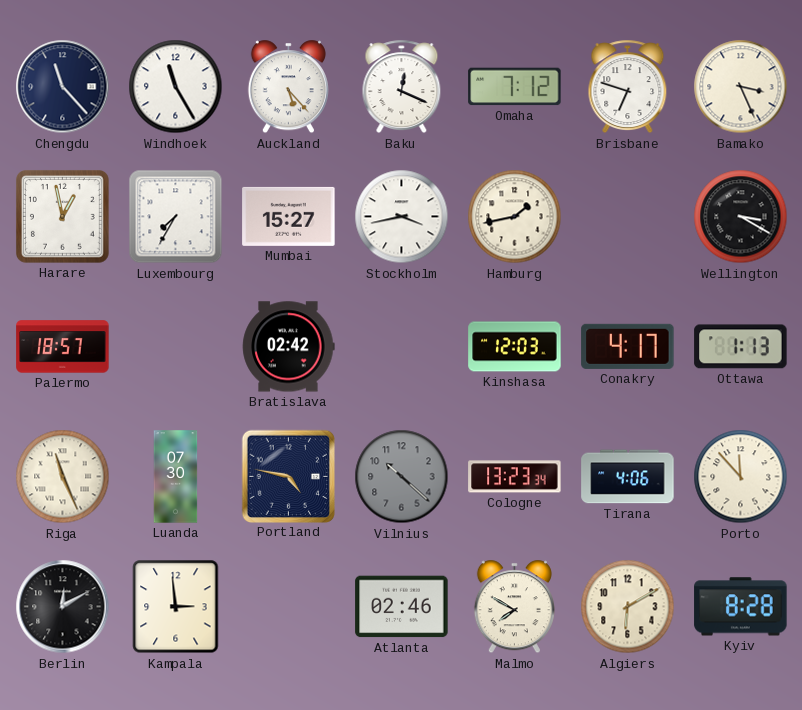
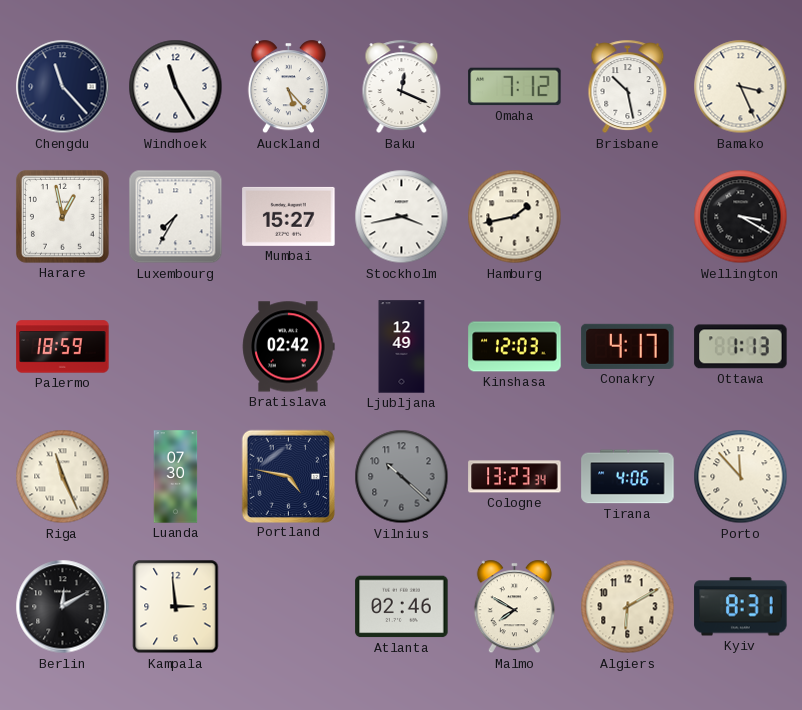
Brisbane: 6:48 -> 10:28 (628, 87)
Palermo: 18:57 -> 18:59 (63, 347)
Ljubljana: none -> 12:49 (402, 347)
Kyiv: 8:28 -> 8:31 (741, 607)
